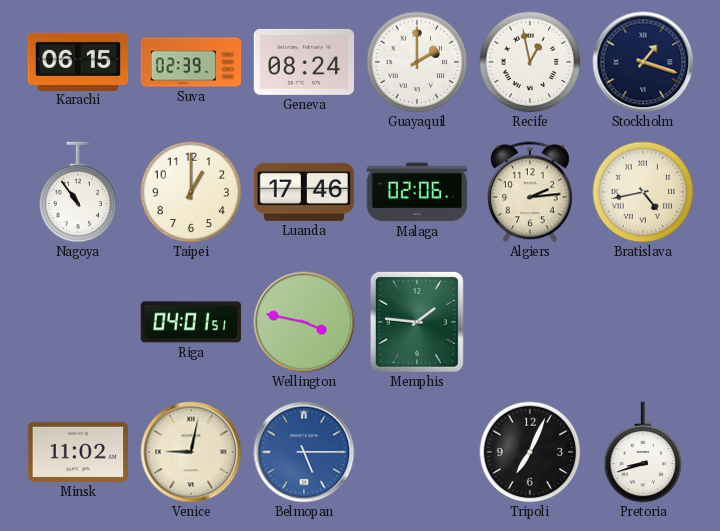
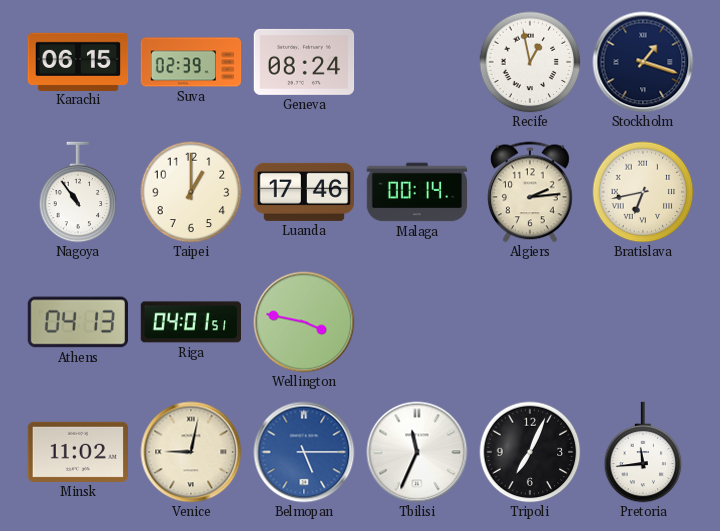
Guayaquil: 2:00 -> none (417, 62)
Malaga: 02:06 -> 00:14 (417, 192)
Bratislava: 4:43 -> 6:43 (643, 192)
Athens: none -> 04:13 (77, 322)
Memphis: 1:46 -> none (417, 322)
Tbilisi: none -> 11:34 (417, 452)
Pretoria: 8:42 -> 11:44 (643, 452)
